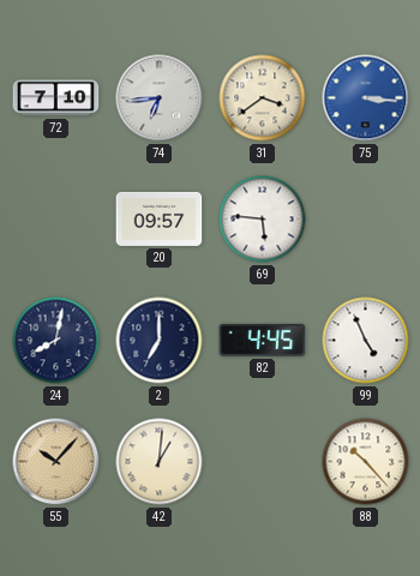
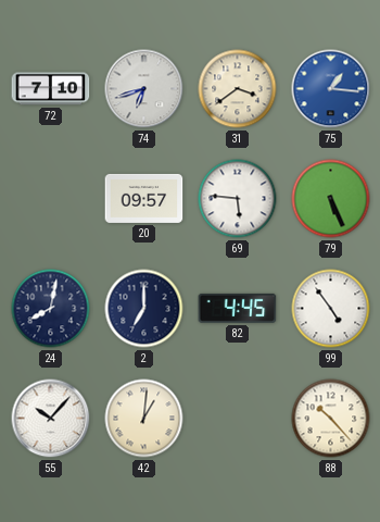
74: 6:44 -> 6:42 (144, 89)
75: 3:16 -> 1:16 (331, 89)
79: none -> 5:26 (331, 199)
99: 4:56 -> 4:54 (331, 309)
55 dial: champagne -> white (51, 419)
